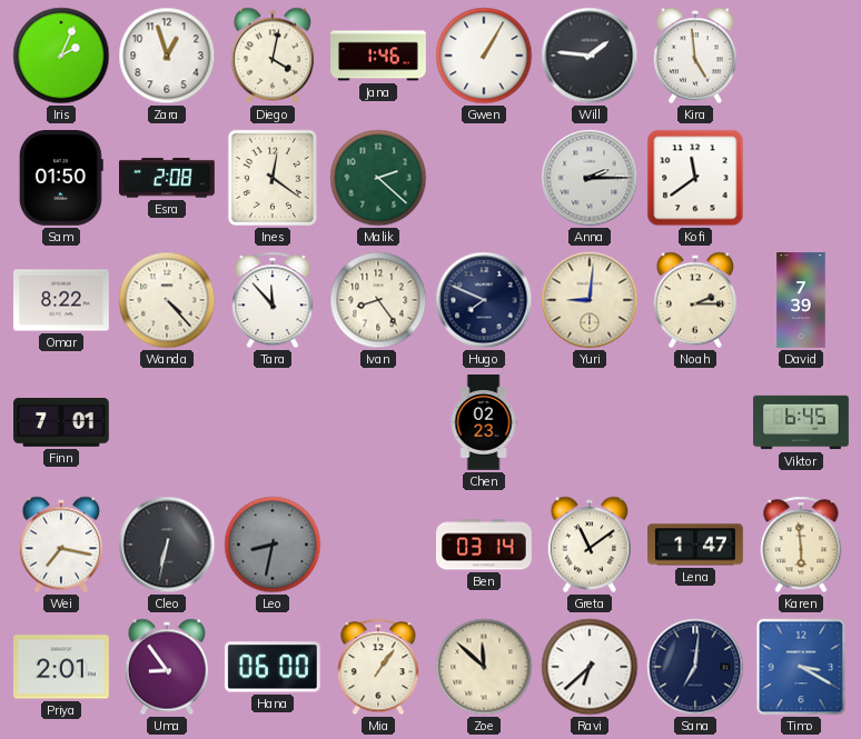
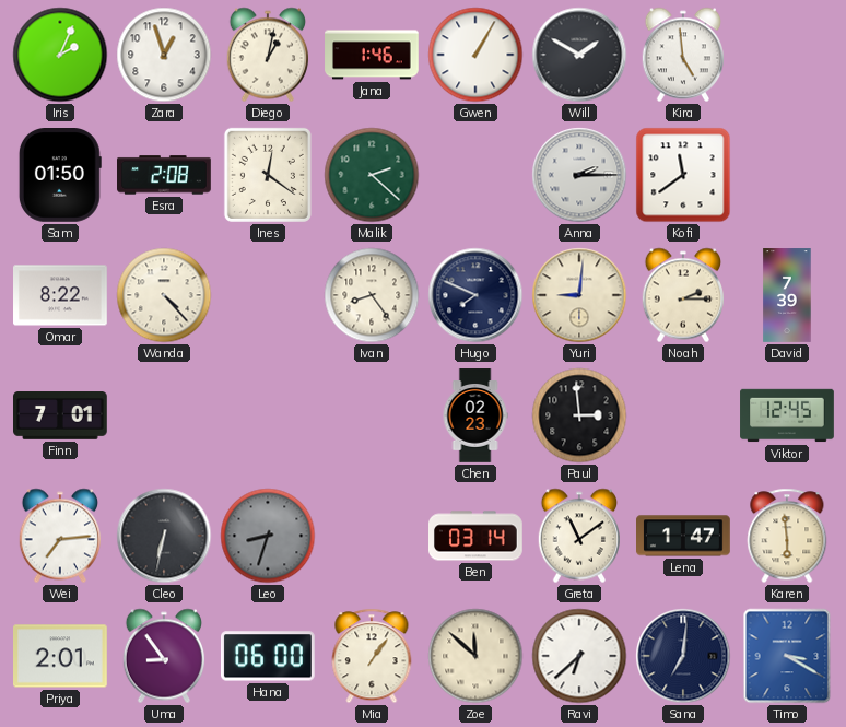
Diego: 4:02 -> 1:02 (267, 55)
Will: 1:46 -> 1:50 (579, 55)
Tara: 11:53 -> none (273, 300)
Paul: none -> 2:59 (579, 415)
Viktor: 6:45 -> 12:45 (787, 415)
Wei: 7:17 -> 7:14 (59, 536)
Leo: 8:32 -> 8:33 (268, 536)
